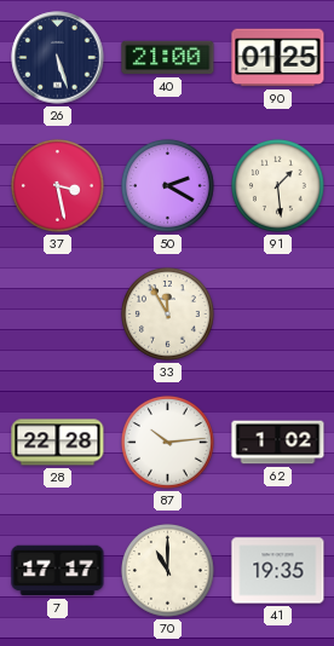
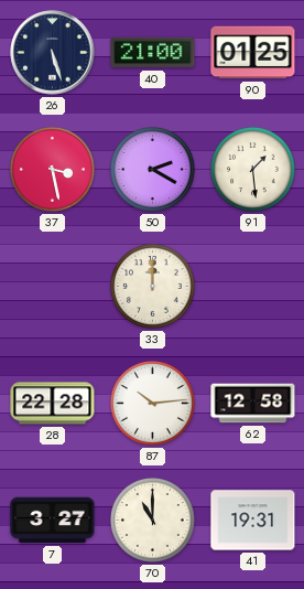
33: 11:55 -> 12:00 (153, 287)
62: 1:02 -> 12:58 (253, 404)
7: 17:17 -> 3:27 (53, 521)
41: 19:35 -> 19:31 (253, 521)
